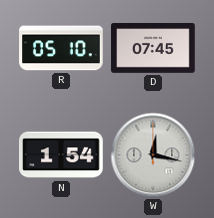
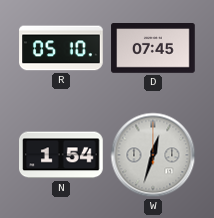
W: 12:17 -> 12:33 (153, 155)
